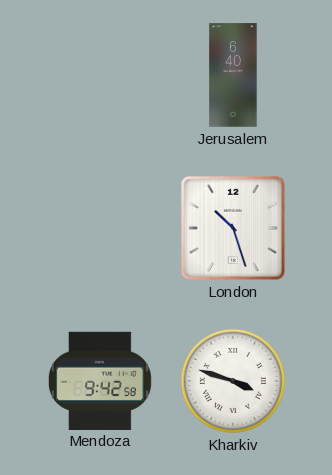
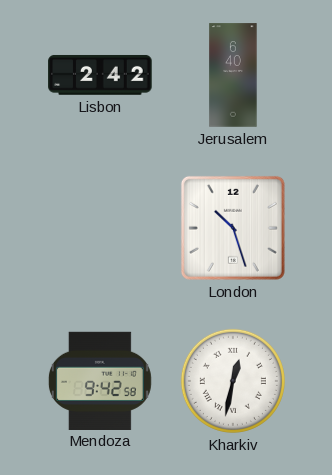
Lisbon: none -> 2:42 (100, 75)
Kharkiv: 3:48 -> 12:32 (233, 381)
